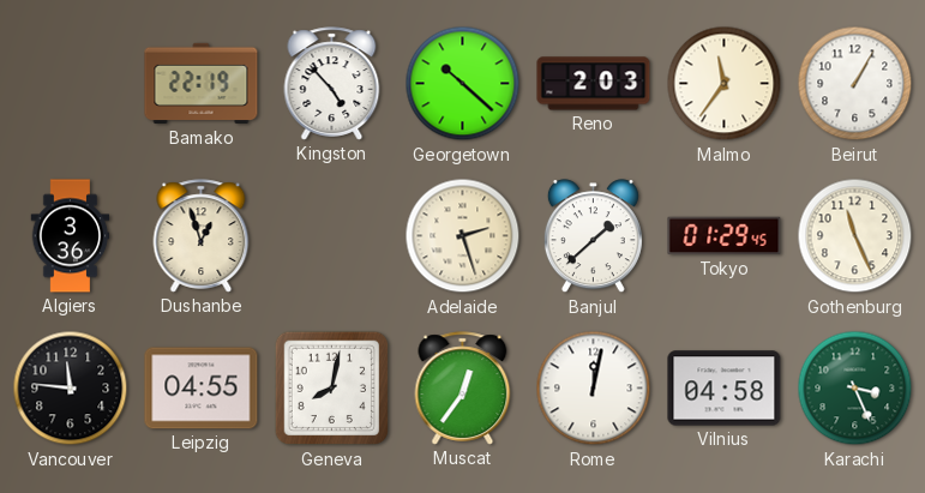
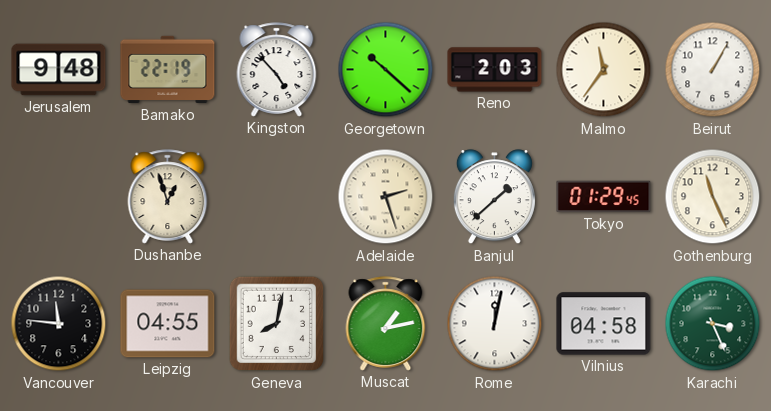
Jerusalem: none -> 9:48 (59, 70)
Algiers: 3:36 -> none (71, 236)
Muscat: 12:36 -> 1:13 (386, 324)
